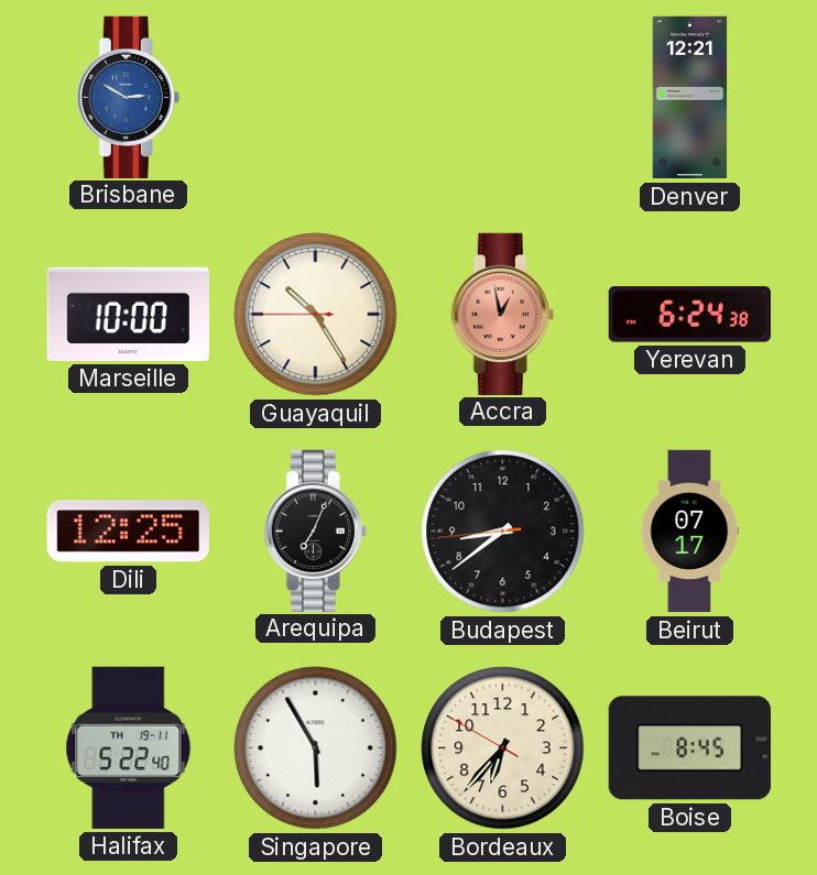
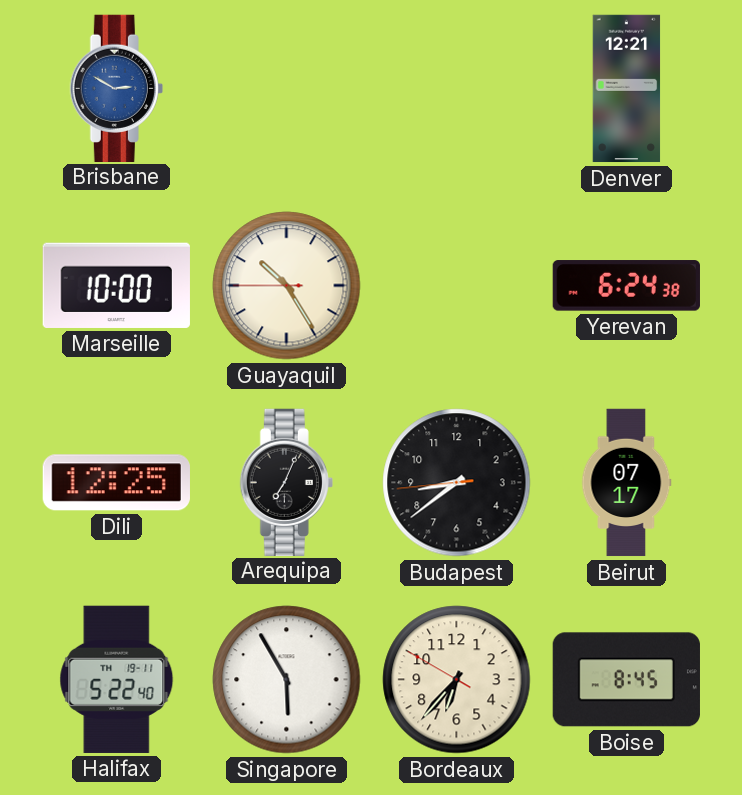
Accra: 12:58 -> none (502, 314)
